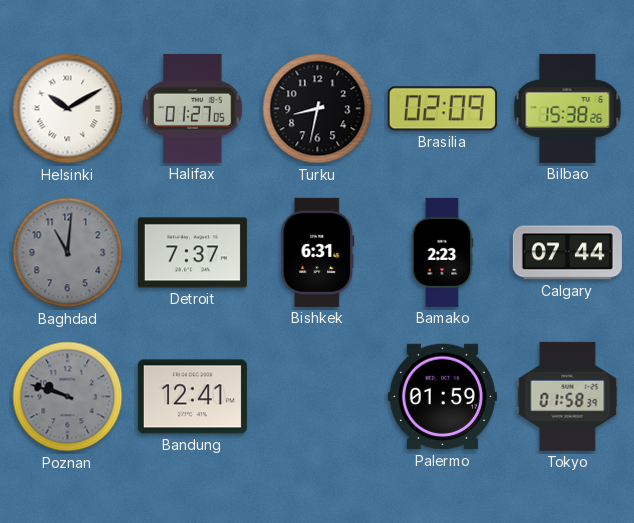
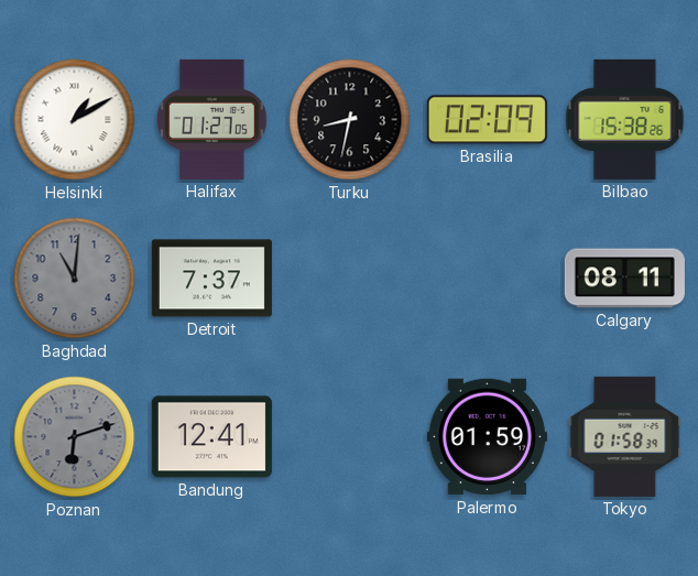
Helsinki: 10:10 -> 1:10 (75, 120)
Bishkek: 6:31 -> none (318, 252)
Bamako: 2:23 -> none (443, 252)
Calgary: 07:44 -> 08:11 (624, 279)
Poznan: 9:48 -> 6:12 (75, 437)
